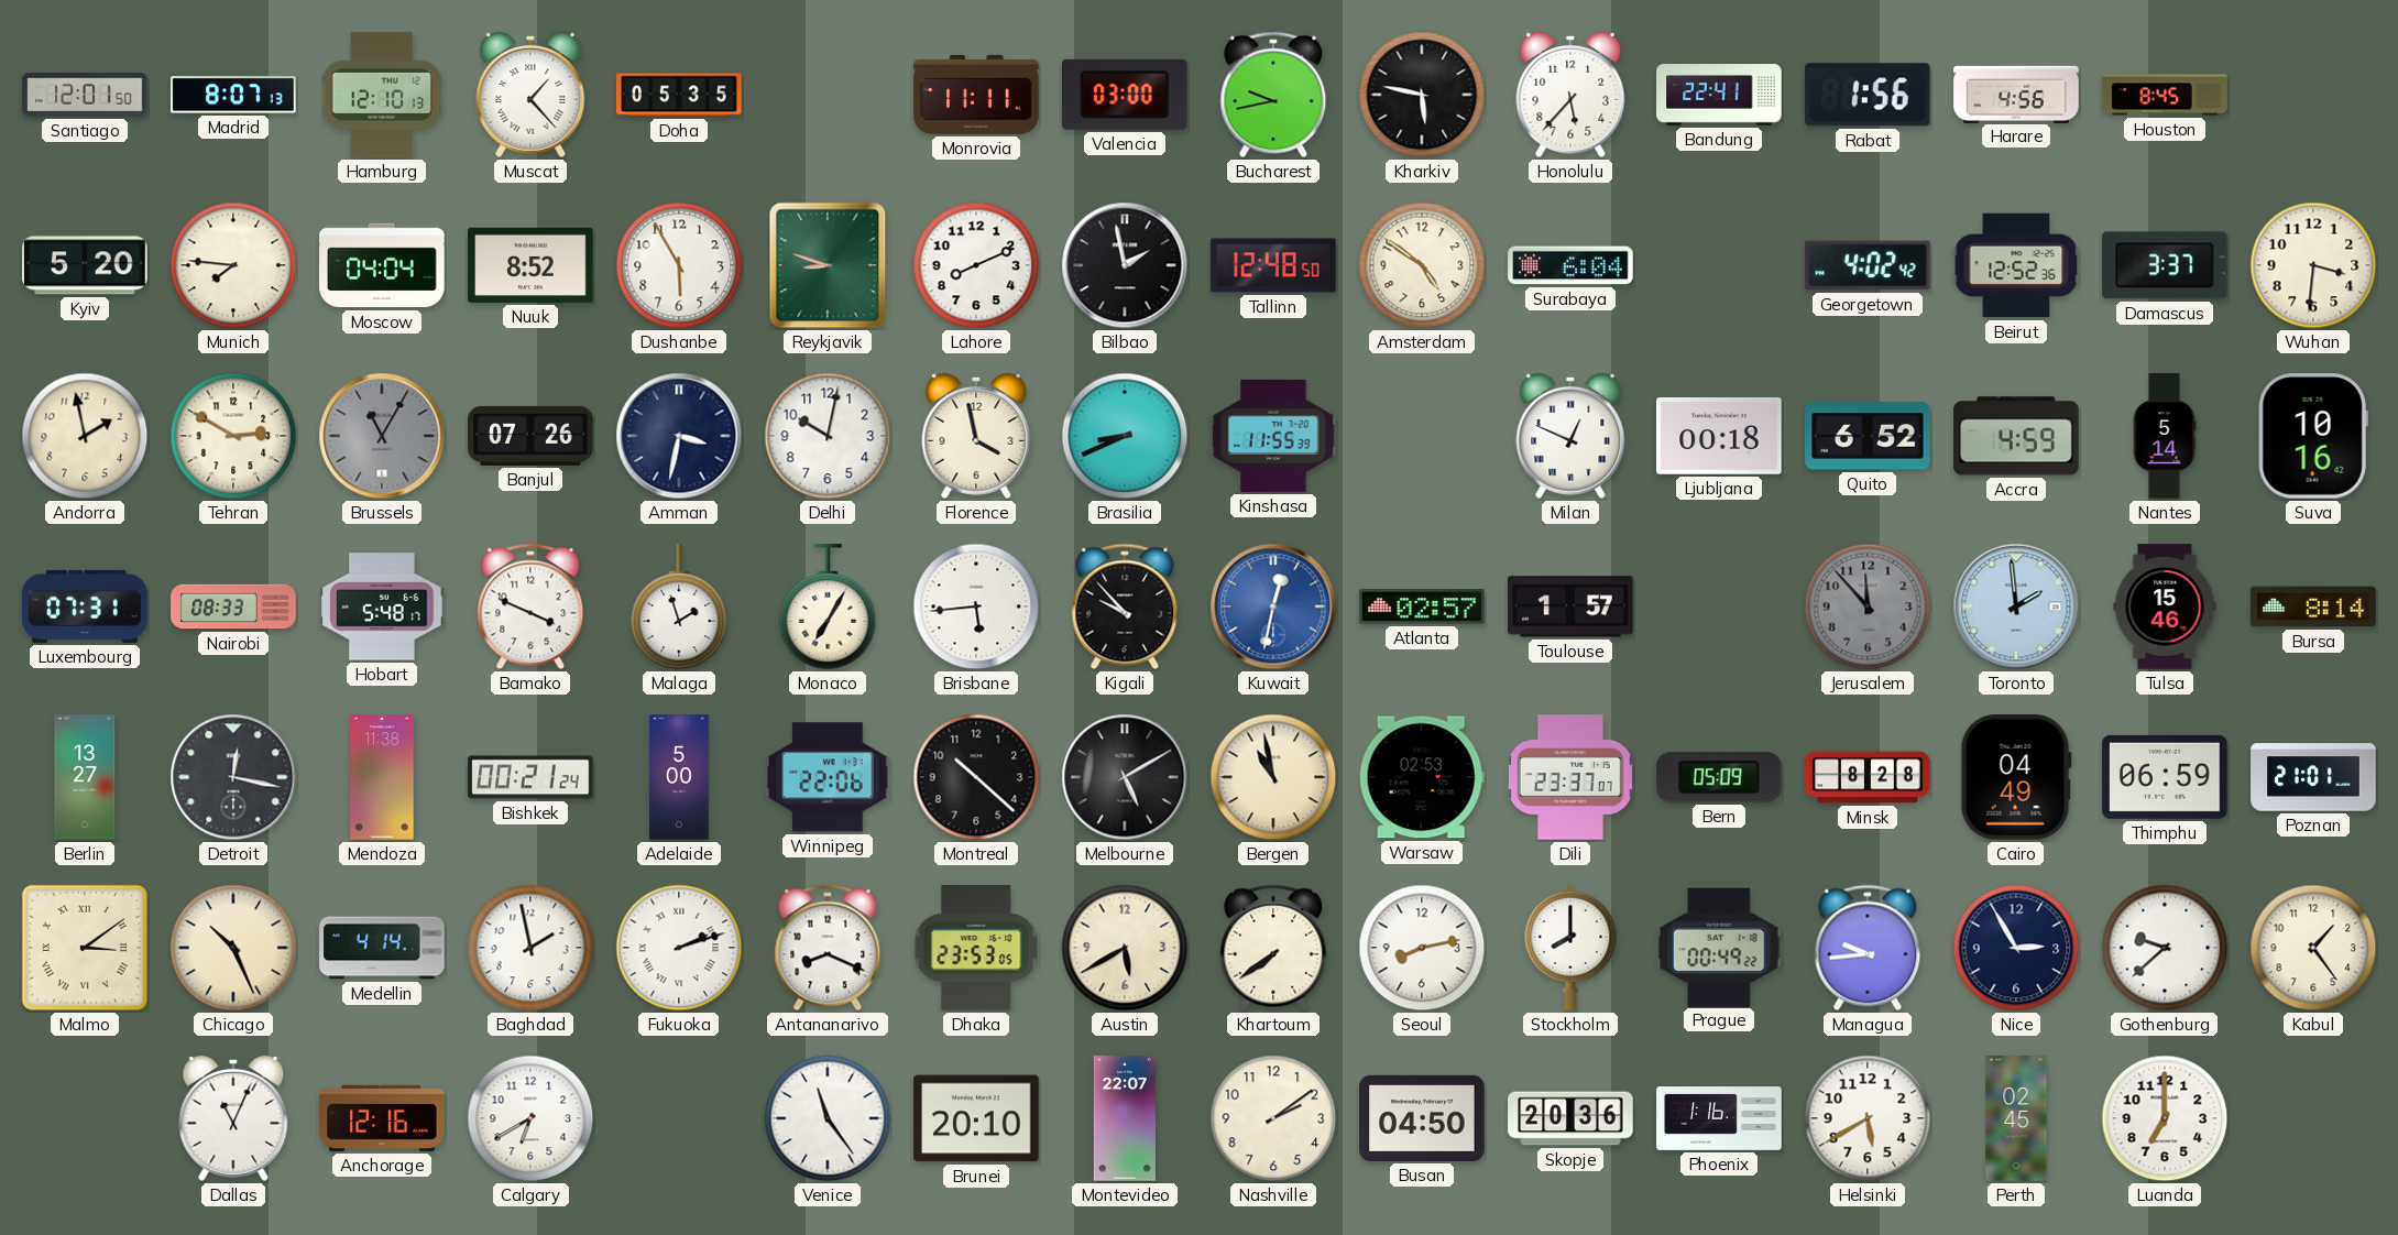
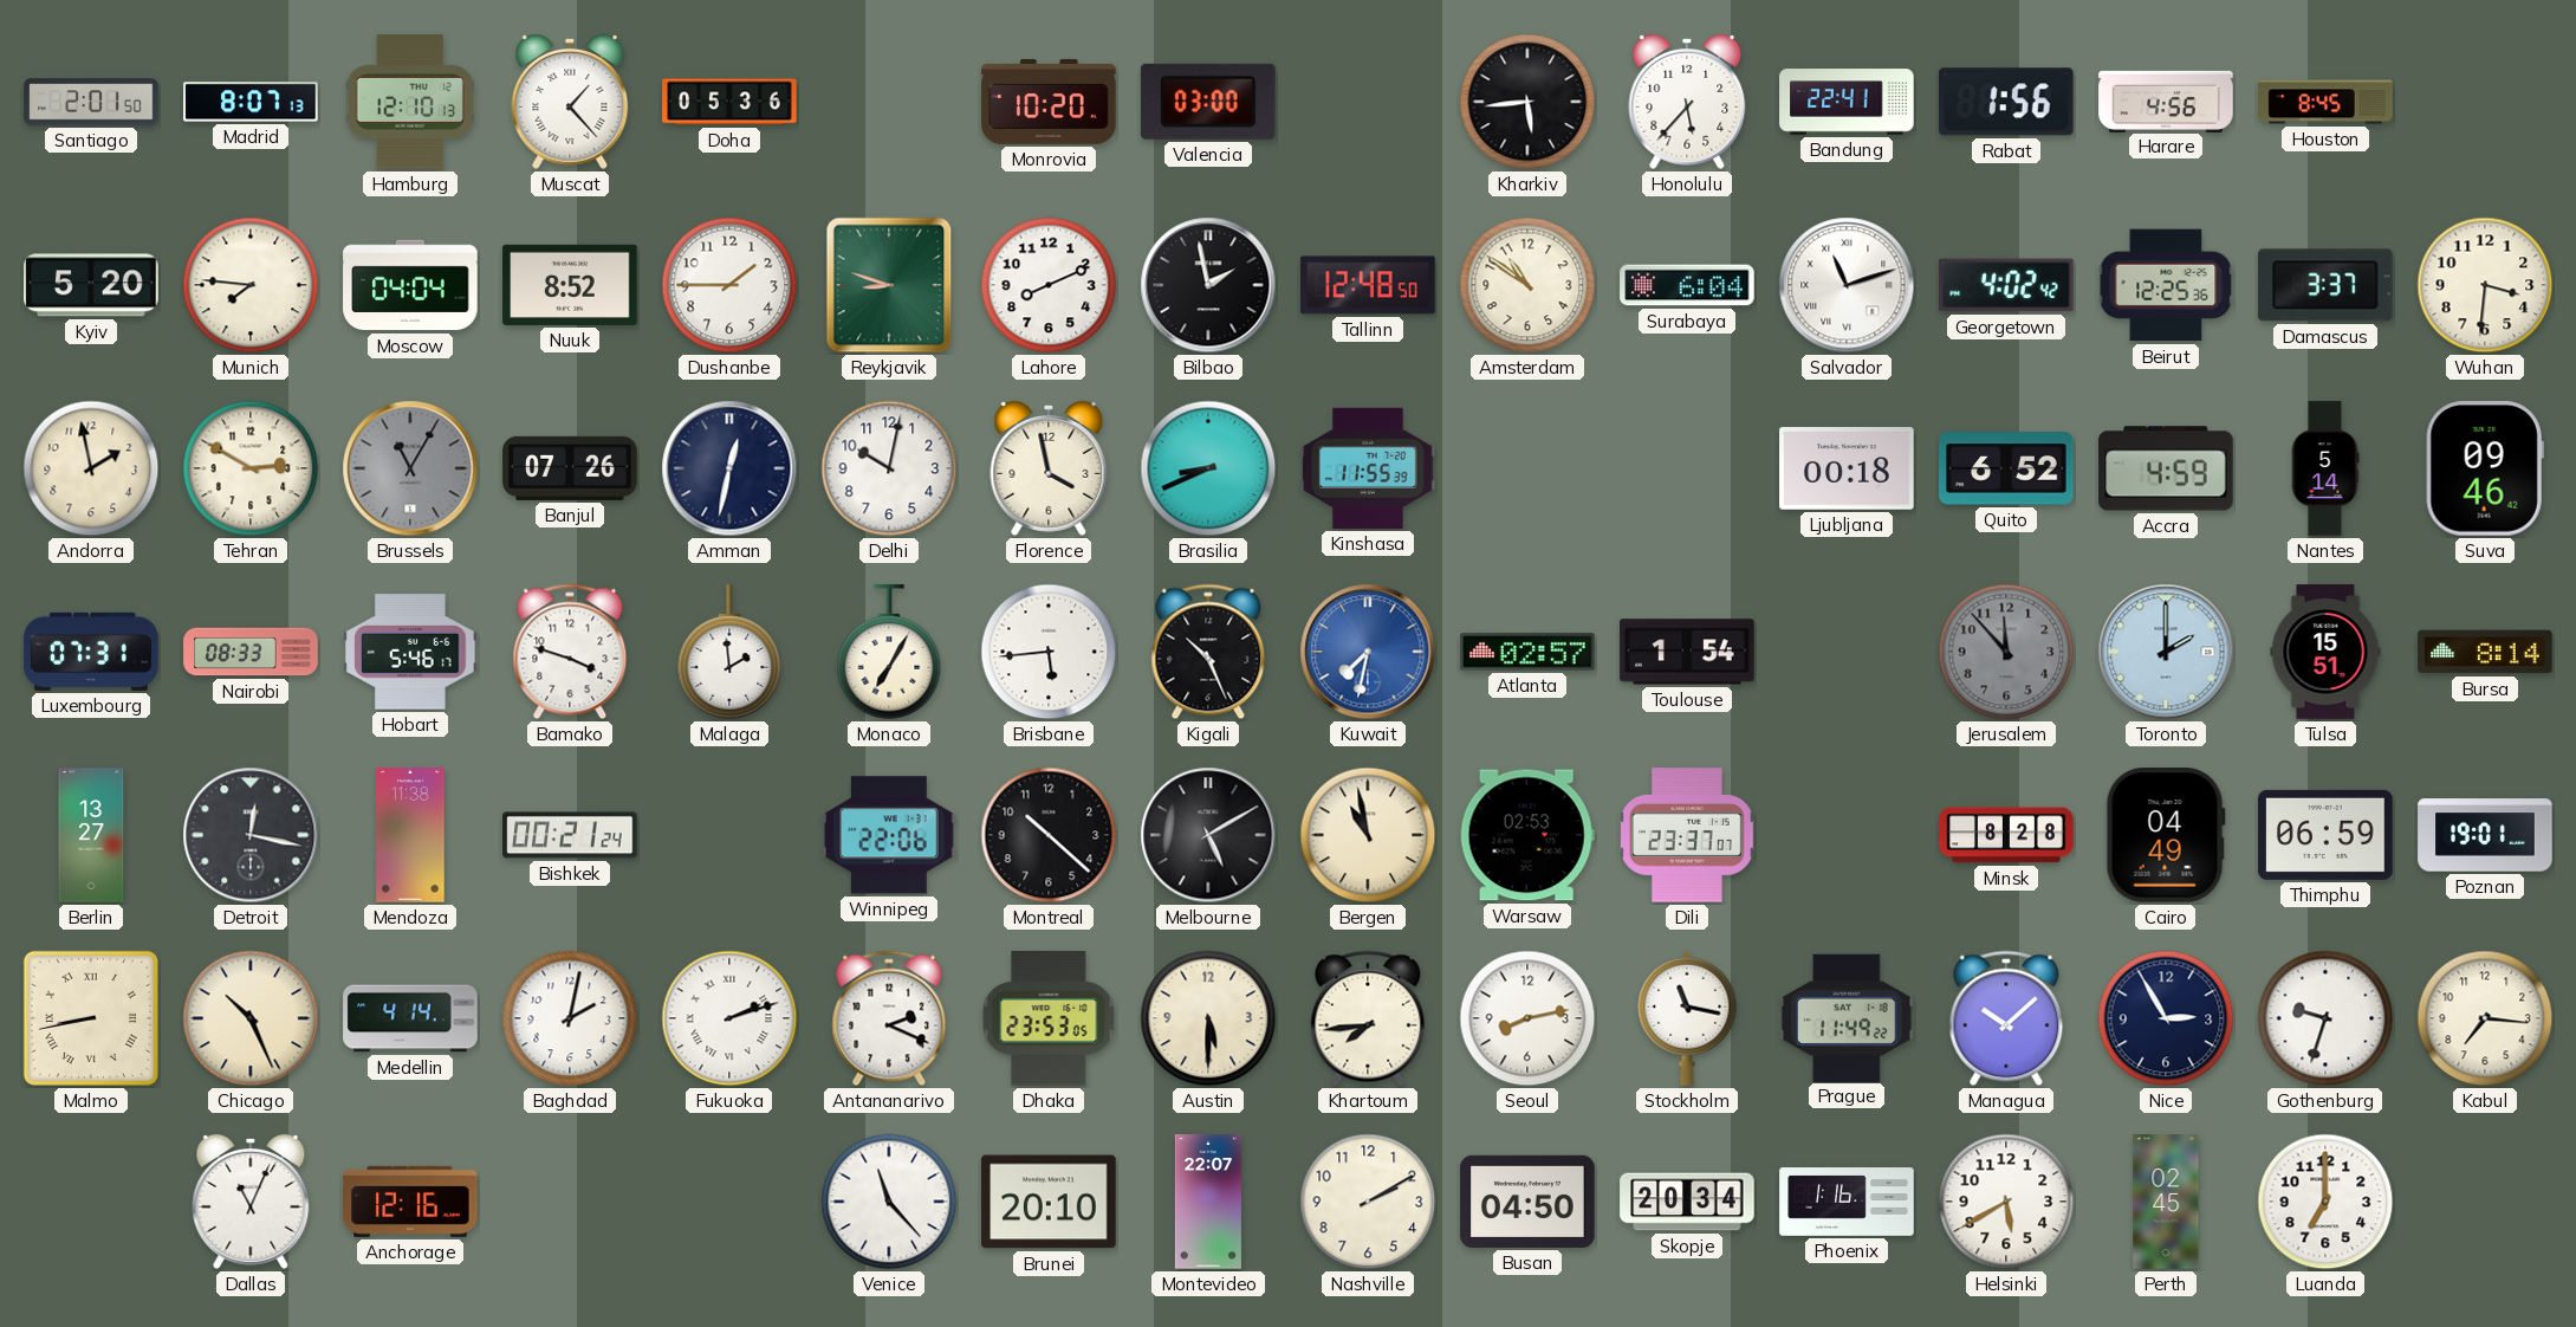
Santiago: 12:01 -> 2:01 (91, 102)
Doha: 05:35 -> 05:36 (729, 102)
Monrovia: 11:11 -> 10:20 (1049, 102)
Bucharest: 9:43 -> none (1273, 95)
Kharkiv: 5:47 -> 5:44 (1527, 102)
Dushanbe: 5:55 -> 1:45 (729, 285)
Amsterdam: 4:51 -> 10:51 (1527, 285)
Salvador: none -> 11:12 (1847, 285)
Beirut: 12:52 -> 12:25 (2166, 285)
Amman: 3:32 -> 12:32 (729, 468)
Milan: 12:49 -> none (1570, 436)
Suva: 10:16 -> 09:46 (2485, 468)
Hobart: 5:48 -> 5:46 (410, 652)
Bamako: 3:49 -> 3:48 (570, 652)
Malaga: 1:57 -> 1:59 (729, 652)
Kigali: 9:53 -> 10:26 (1208, 652)
Kuwait: 12:32 -> 7:32 (1368, 652)
Toulouse: 1:57 -> 1:54 (1687, 652)
Toronto: 1:59 -> 2:00 (2166, 652)
Tulsa: 15:46 -> 15:51 (2325, 652)
Adelaide: 5:00 -> none (679, 777)
Bern: 05:09 -> none (1720, 777)
Poznan: 21:01 -> 19:01 (2485, 835)
Malmo: 3:09 -> 8:43 (91, 1018)
Baghdad: 1:58 -> 2:02 (570, 1018)
Antananarivo: 8:19 -> 2:19 (889, 1018)
Austin: 5:40 -> 5:30 (1208, 1018)
Khartoum: 7:39 -> 7:44 (1368, 1018)
Stockholm: 8:00 -> 11:17 (1687, 1018)
Prague: 00:49 -> 11:49 (1847, 1017)
Managua: 9:44 -> 10:08 (2006, 1018)
Gothenburg: 9:38 -> 9:33 (2325, 1018)
Kabul: 1:24 -> 7:16 (2485, 1018)
Calgary: 6:40 -> none (530, 1118)
Venice: 11:24 -> 11:23 (889, 1202)
Nashville: 2:09 -> 2:10 (1368, 1202)
Skopje: 20:36 -> 20:34 (1687, 1202)
